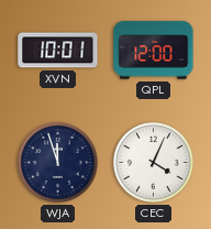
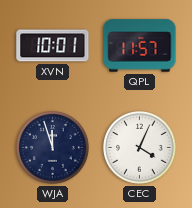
QPL: 12:00 -> 11:57 (140, 46)
